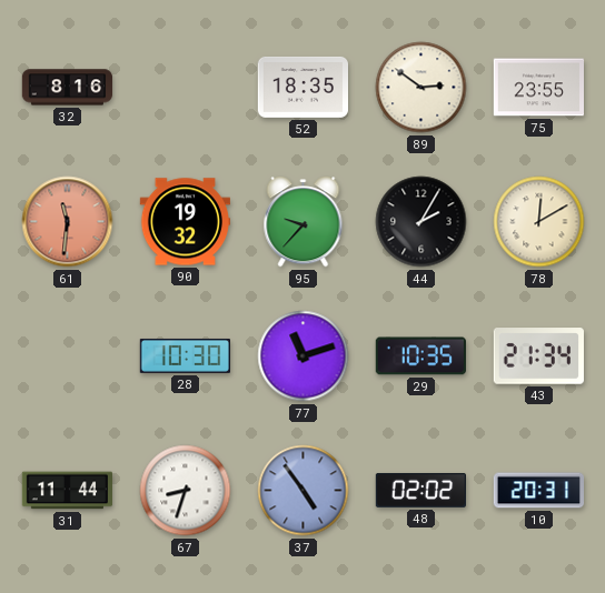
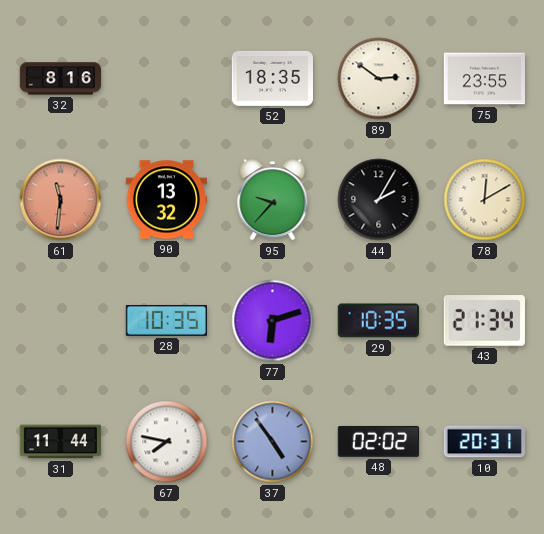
90: 19:32 -> 13:32 (166, 200)
28: 10:30 -> 10:35 (166, 320)
77: 11:12 -> 6:12 (273, 321)
67: 8:33 -> 7:47 (167, 442)
